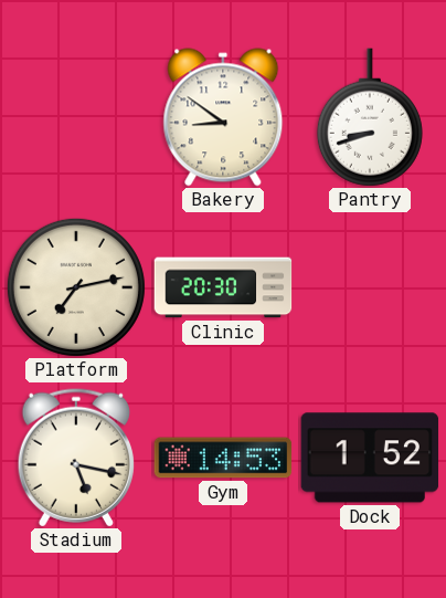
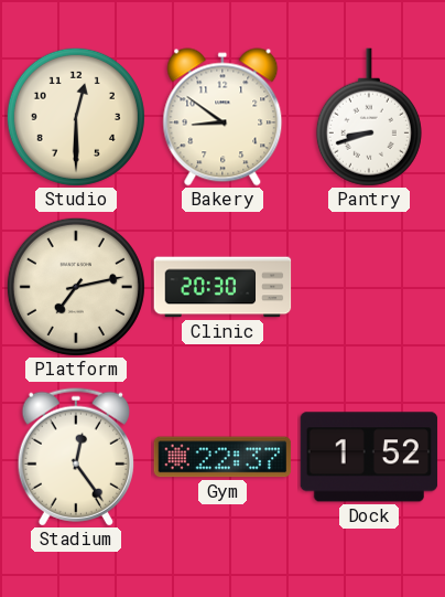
Studio: none -> 12:30 (76, 117)
Stadium: 5:17 -> 12:24 (76, 457)
Gym: 14:53 -> 22:37 (223, 457)
